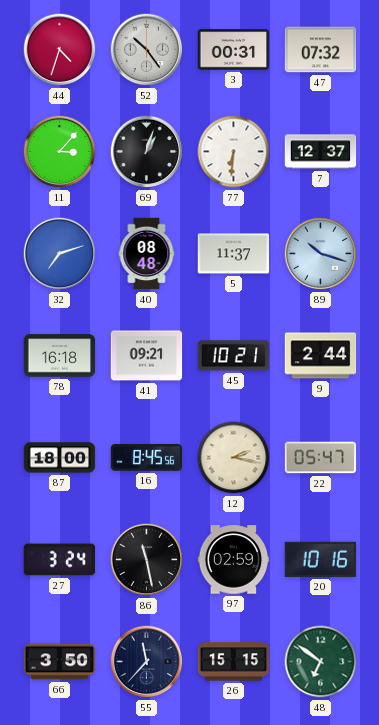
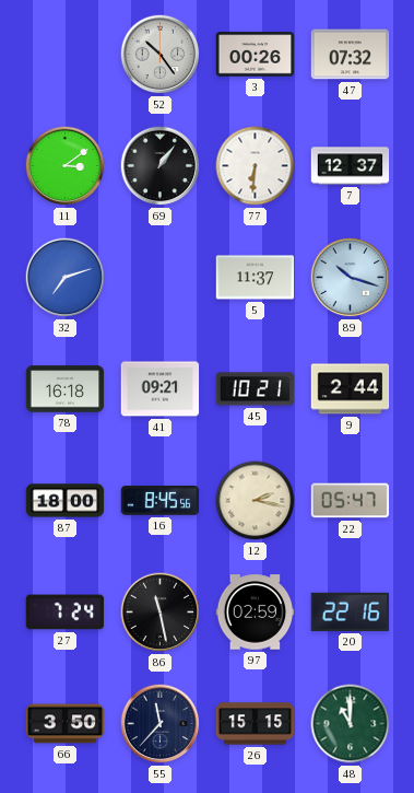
44: 4:33 -> none (60, 50)
3: 00:31 -> 00:26 (256, 55)
11: 3:07 -> 3:09 (66, 166)
69: 1:03 -> 1:06 (161, 166)
40: 08:48 -> none (147, 254)
27: 3:24 -> 7:24 (66, 613)
20: 10:16 -> 22:16 (351, 611)
48: 6:51 -> 11:00 (351, 724)
